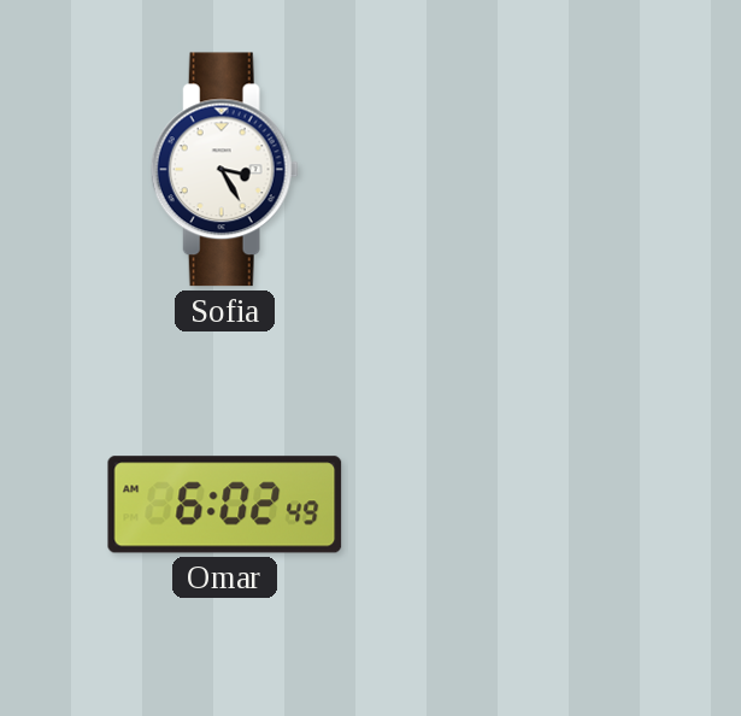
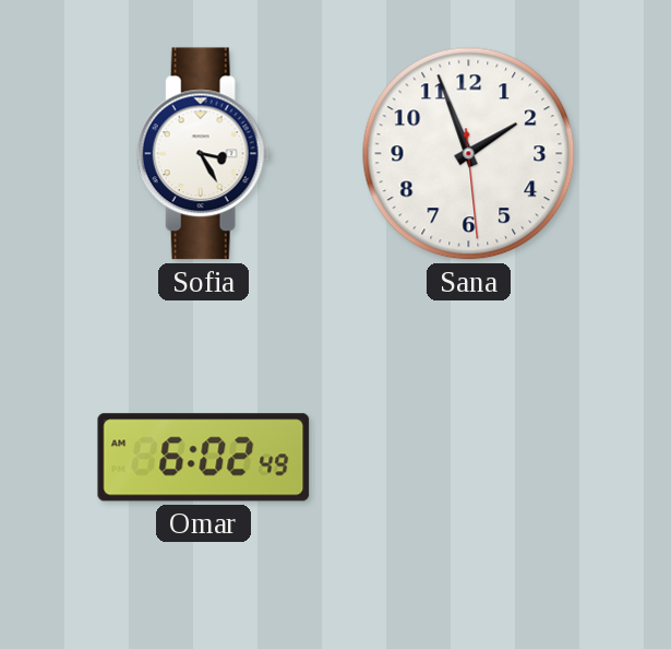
Sana: none -> 1:56 (469, 154)
